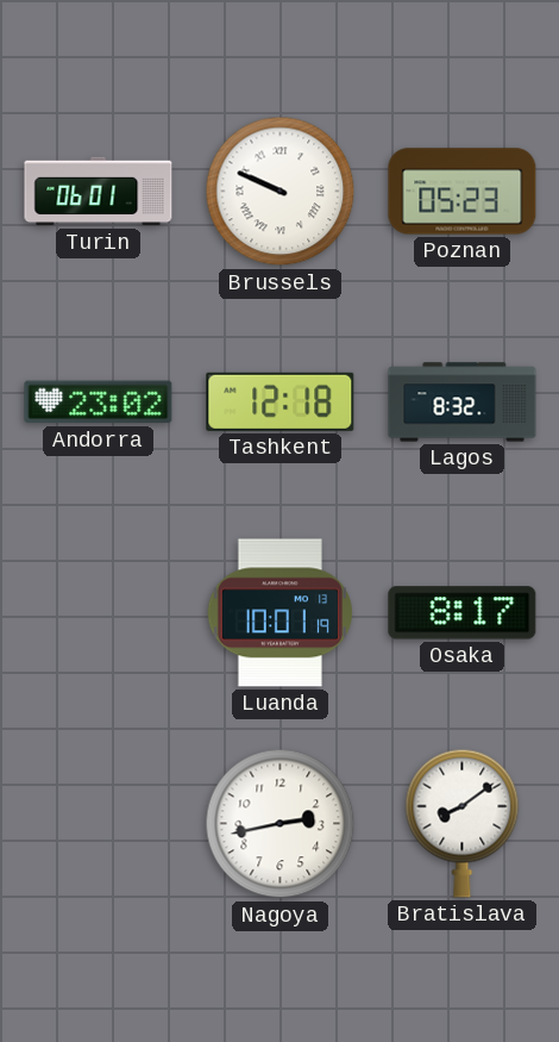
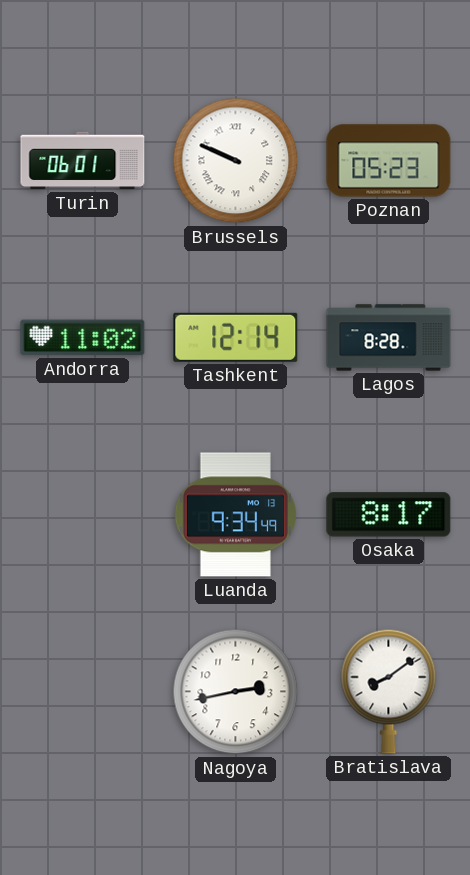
Andorra: 23:02 -> 11:02 (83, 338)
Tashkent: 12:18 -> 12:14 (236, 337)
Lagos: 8:32 -> 8:28 (389, 338)
Luanda: 10:01 -> 9:34 (235, 515)
